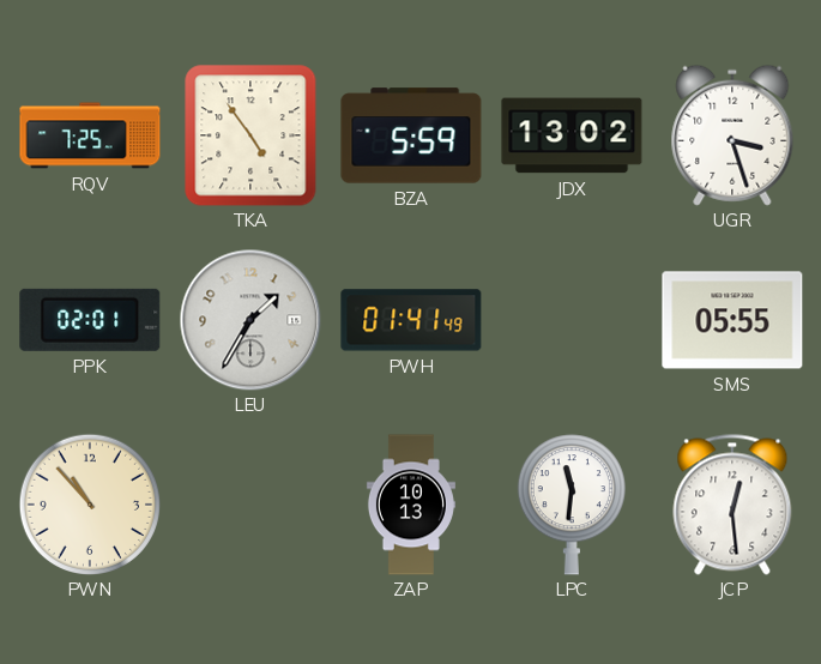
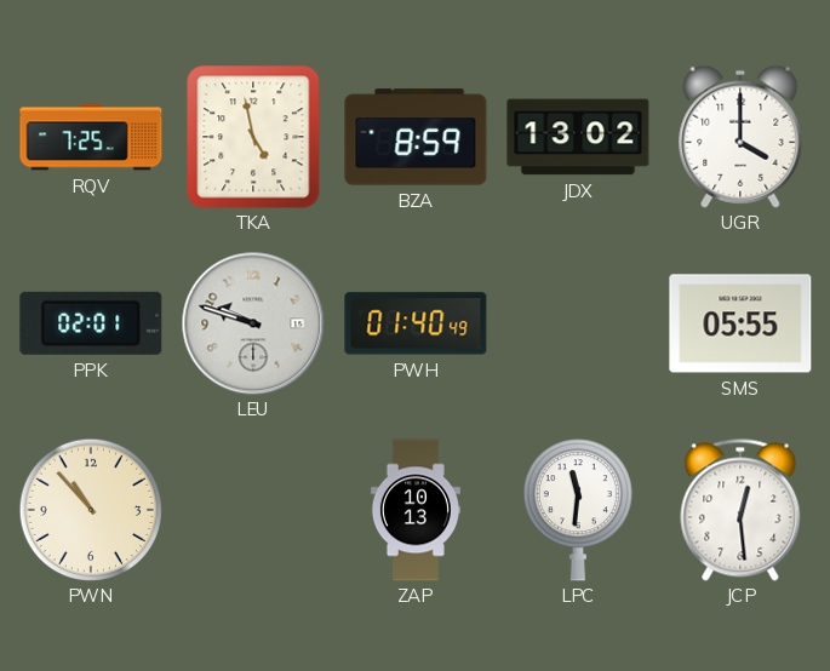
TKA: 4:54 -> 4:58 (253, 137)
BZA: 5:59 -> 8:59 (416, 137)
UGR: 3:27 -> 4:00 (740, 137)
LEU: 1:35 -> 9:48 (253, 323)
PWH: 01:41 -> 01:40 (416, 323)
